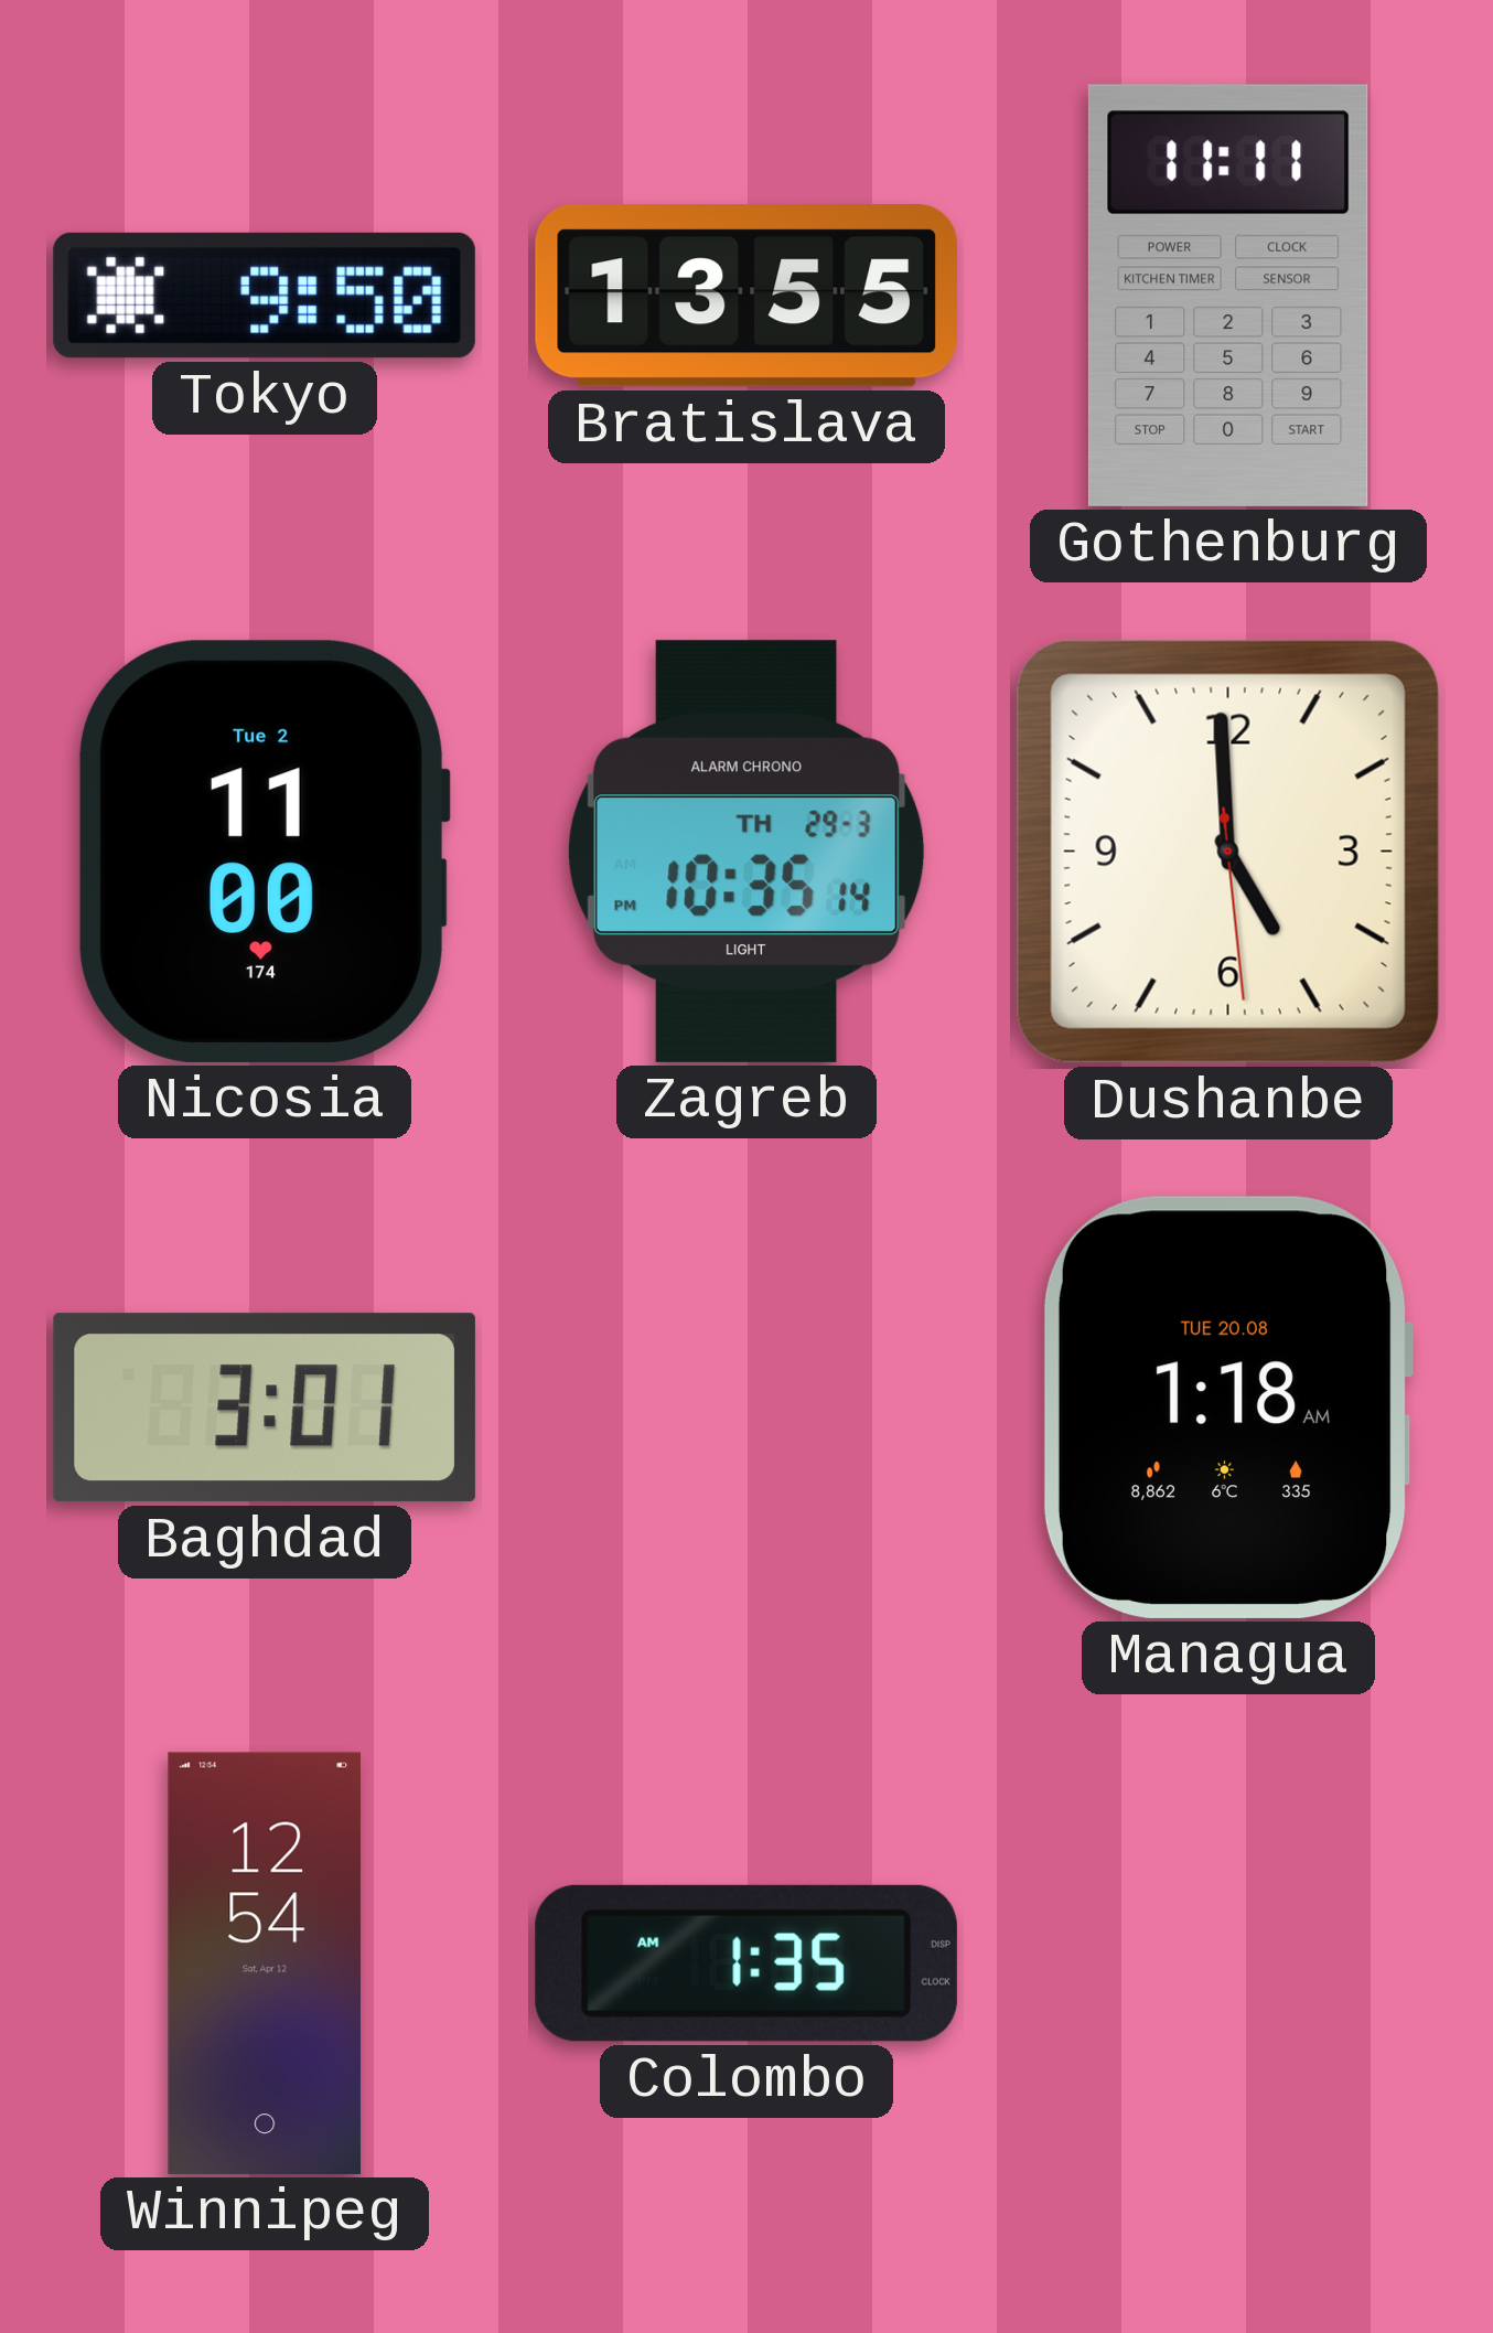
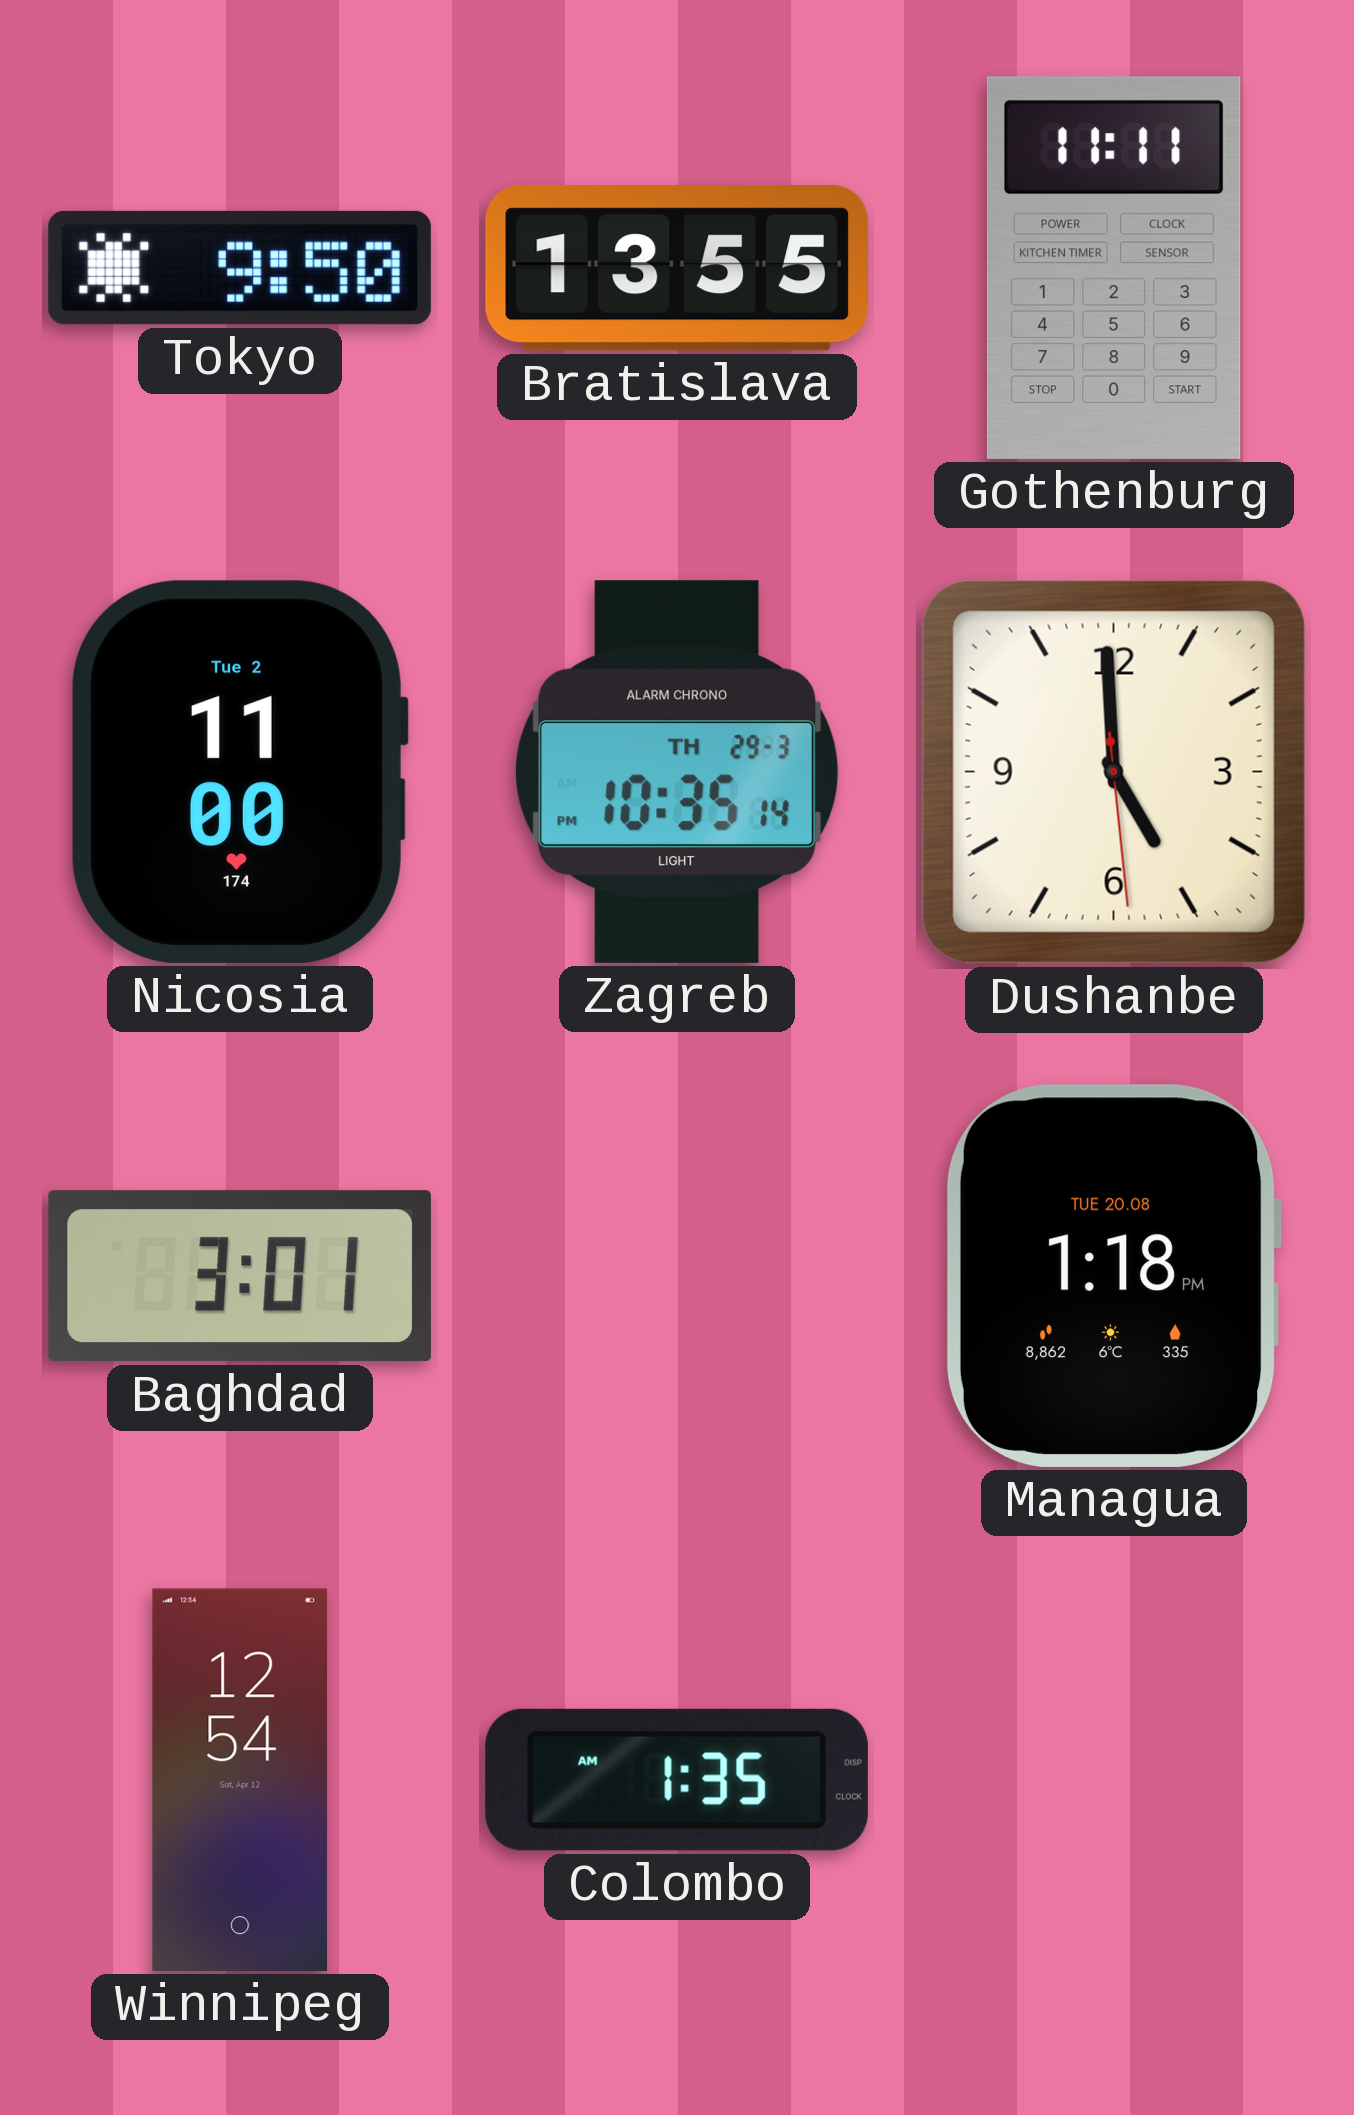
Managua: 1:18 AM -> 1:18 PM (1114, 1276)
